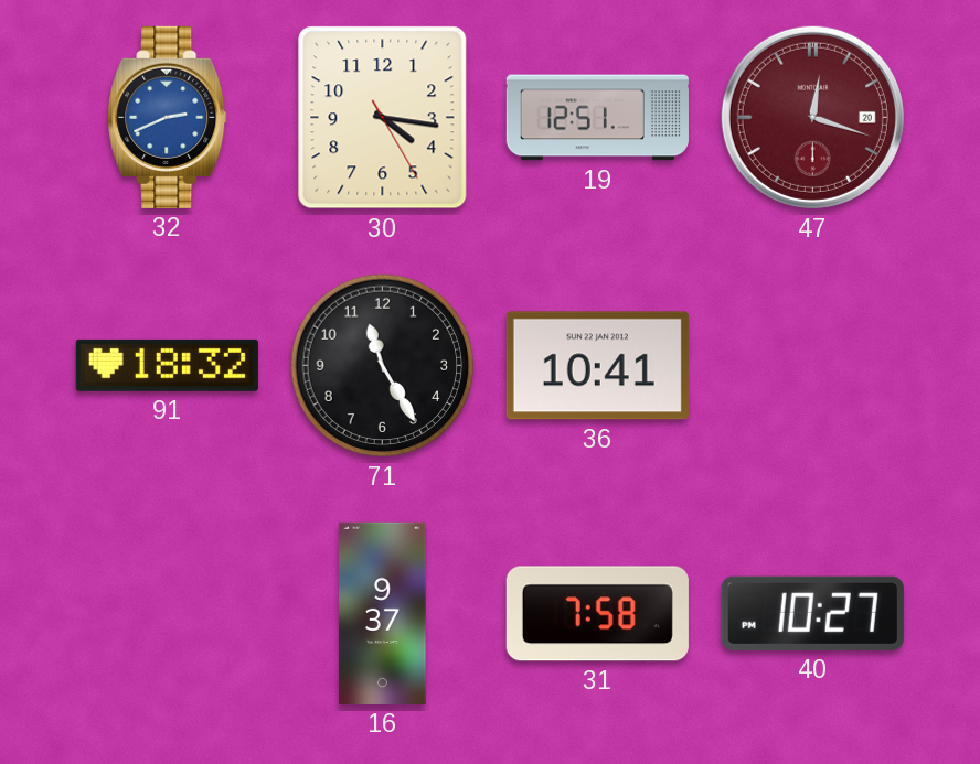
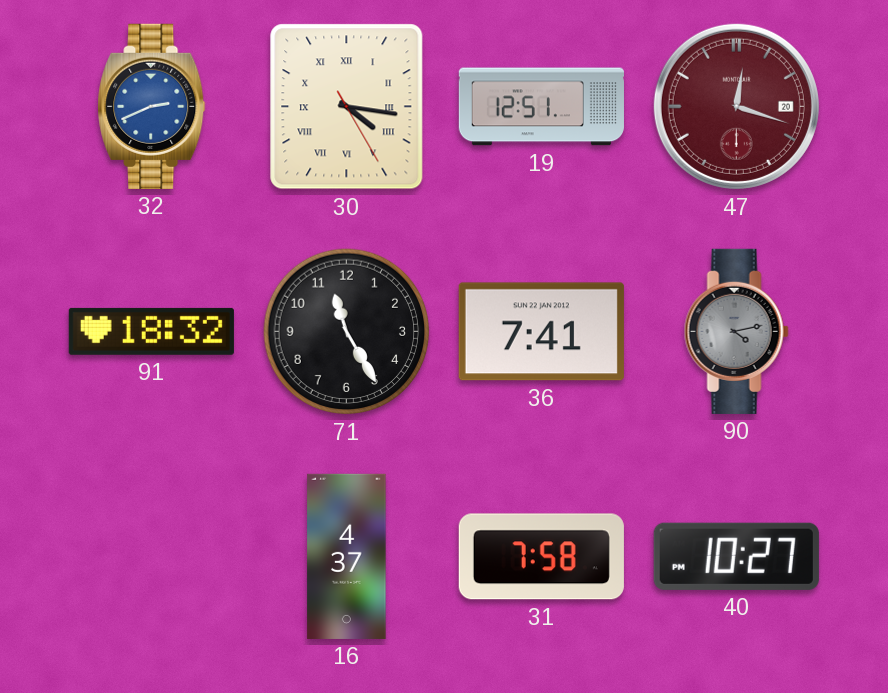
30 numerals: Arabic -> Roman (347, 107)
36: 10:41 -> 7:41 (541, 332)
90: none -> 4:13 (736, 331)
16: 9:37 -> 4:37 (347, 556)
